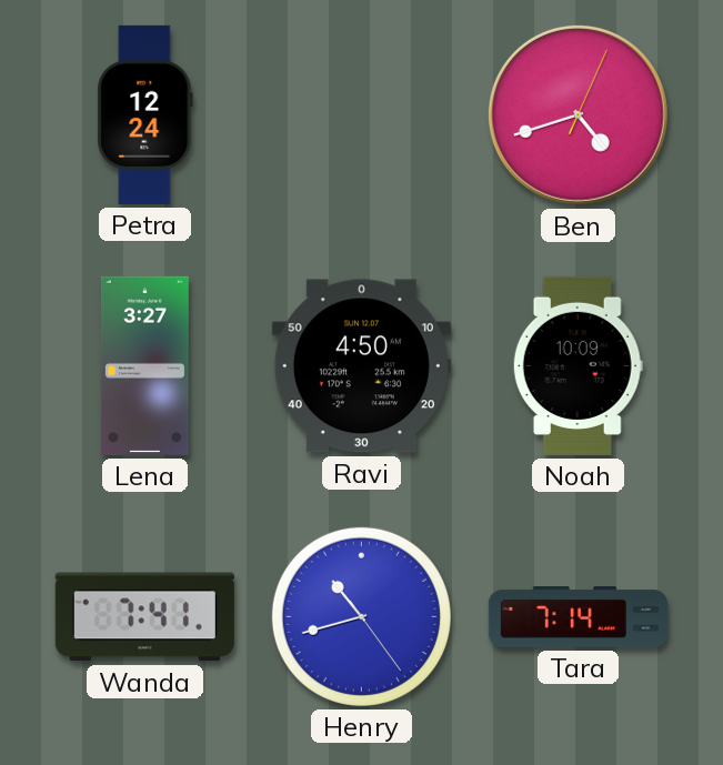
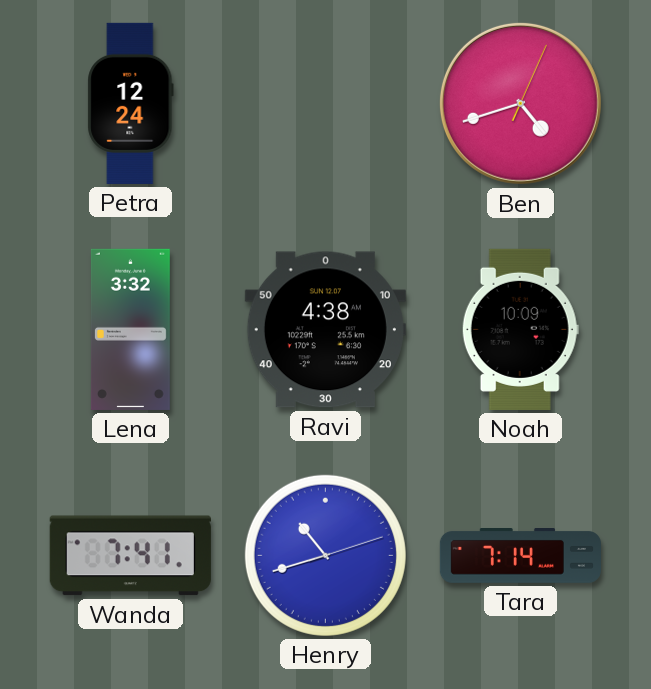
Lena: 3:27 -> 3:32 (130, 329)
Ravi: 4:50 -> 4:38 (325, 330)
Henry: 10:42:24 -> 10:42:12 (325, 555)
